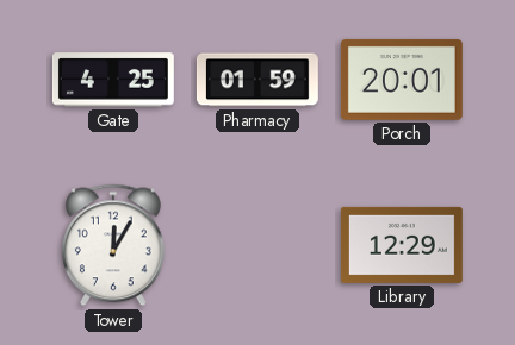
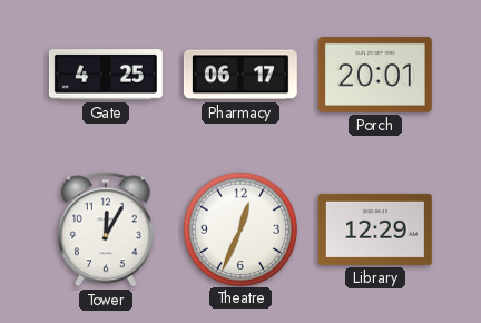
Pharmacy: 01:59 -> 06:17 (240, 75)
Theatre: none -> 12:34 (239, 228)
